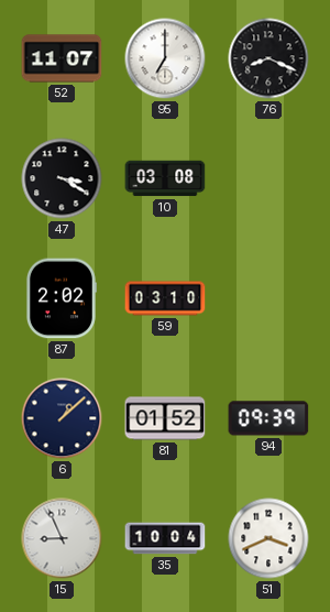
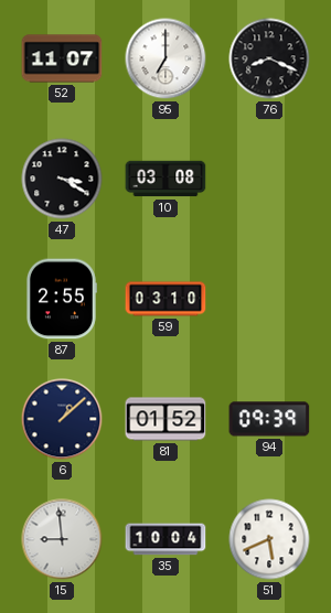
87: 2:02 -> 2:55 (62, 299)
15: 8:56 -> 8:59 (62, 539)
51: 3:41 -> 5:41 (269, 539)
